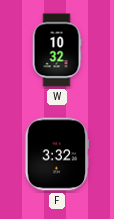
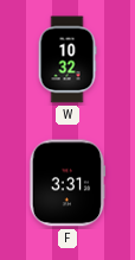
F: 3:32 -> 3:31 (67, 183)
